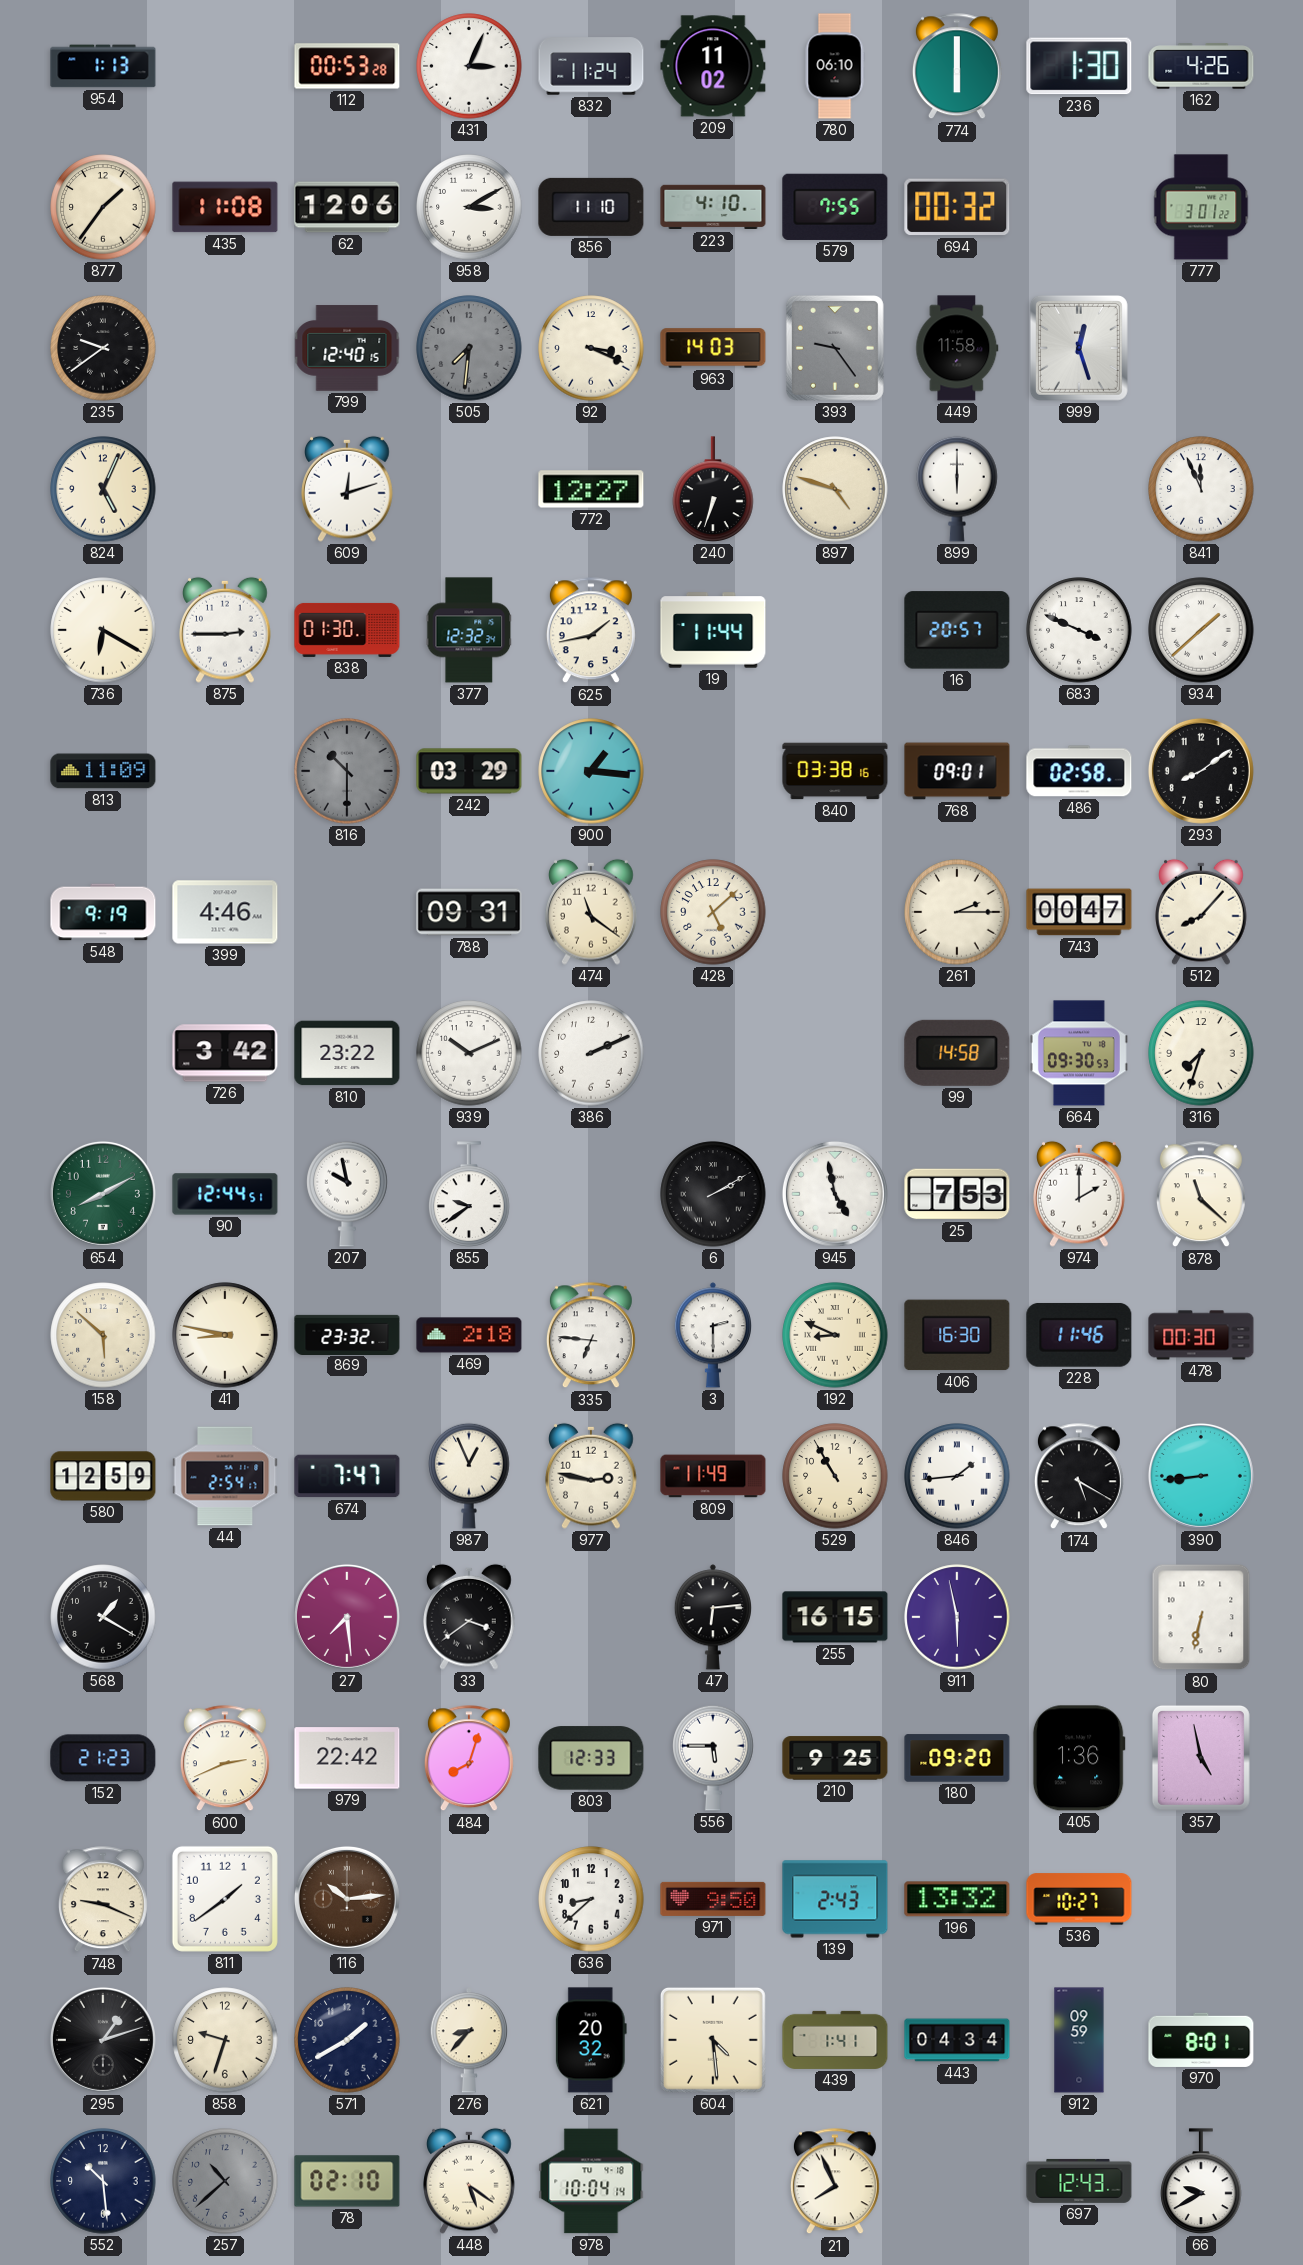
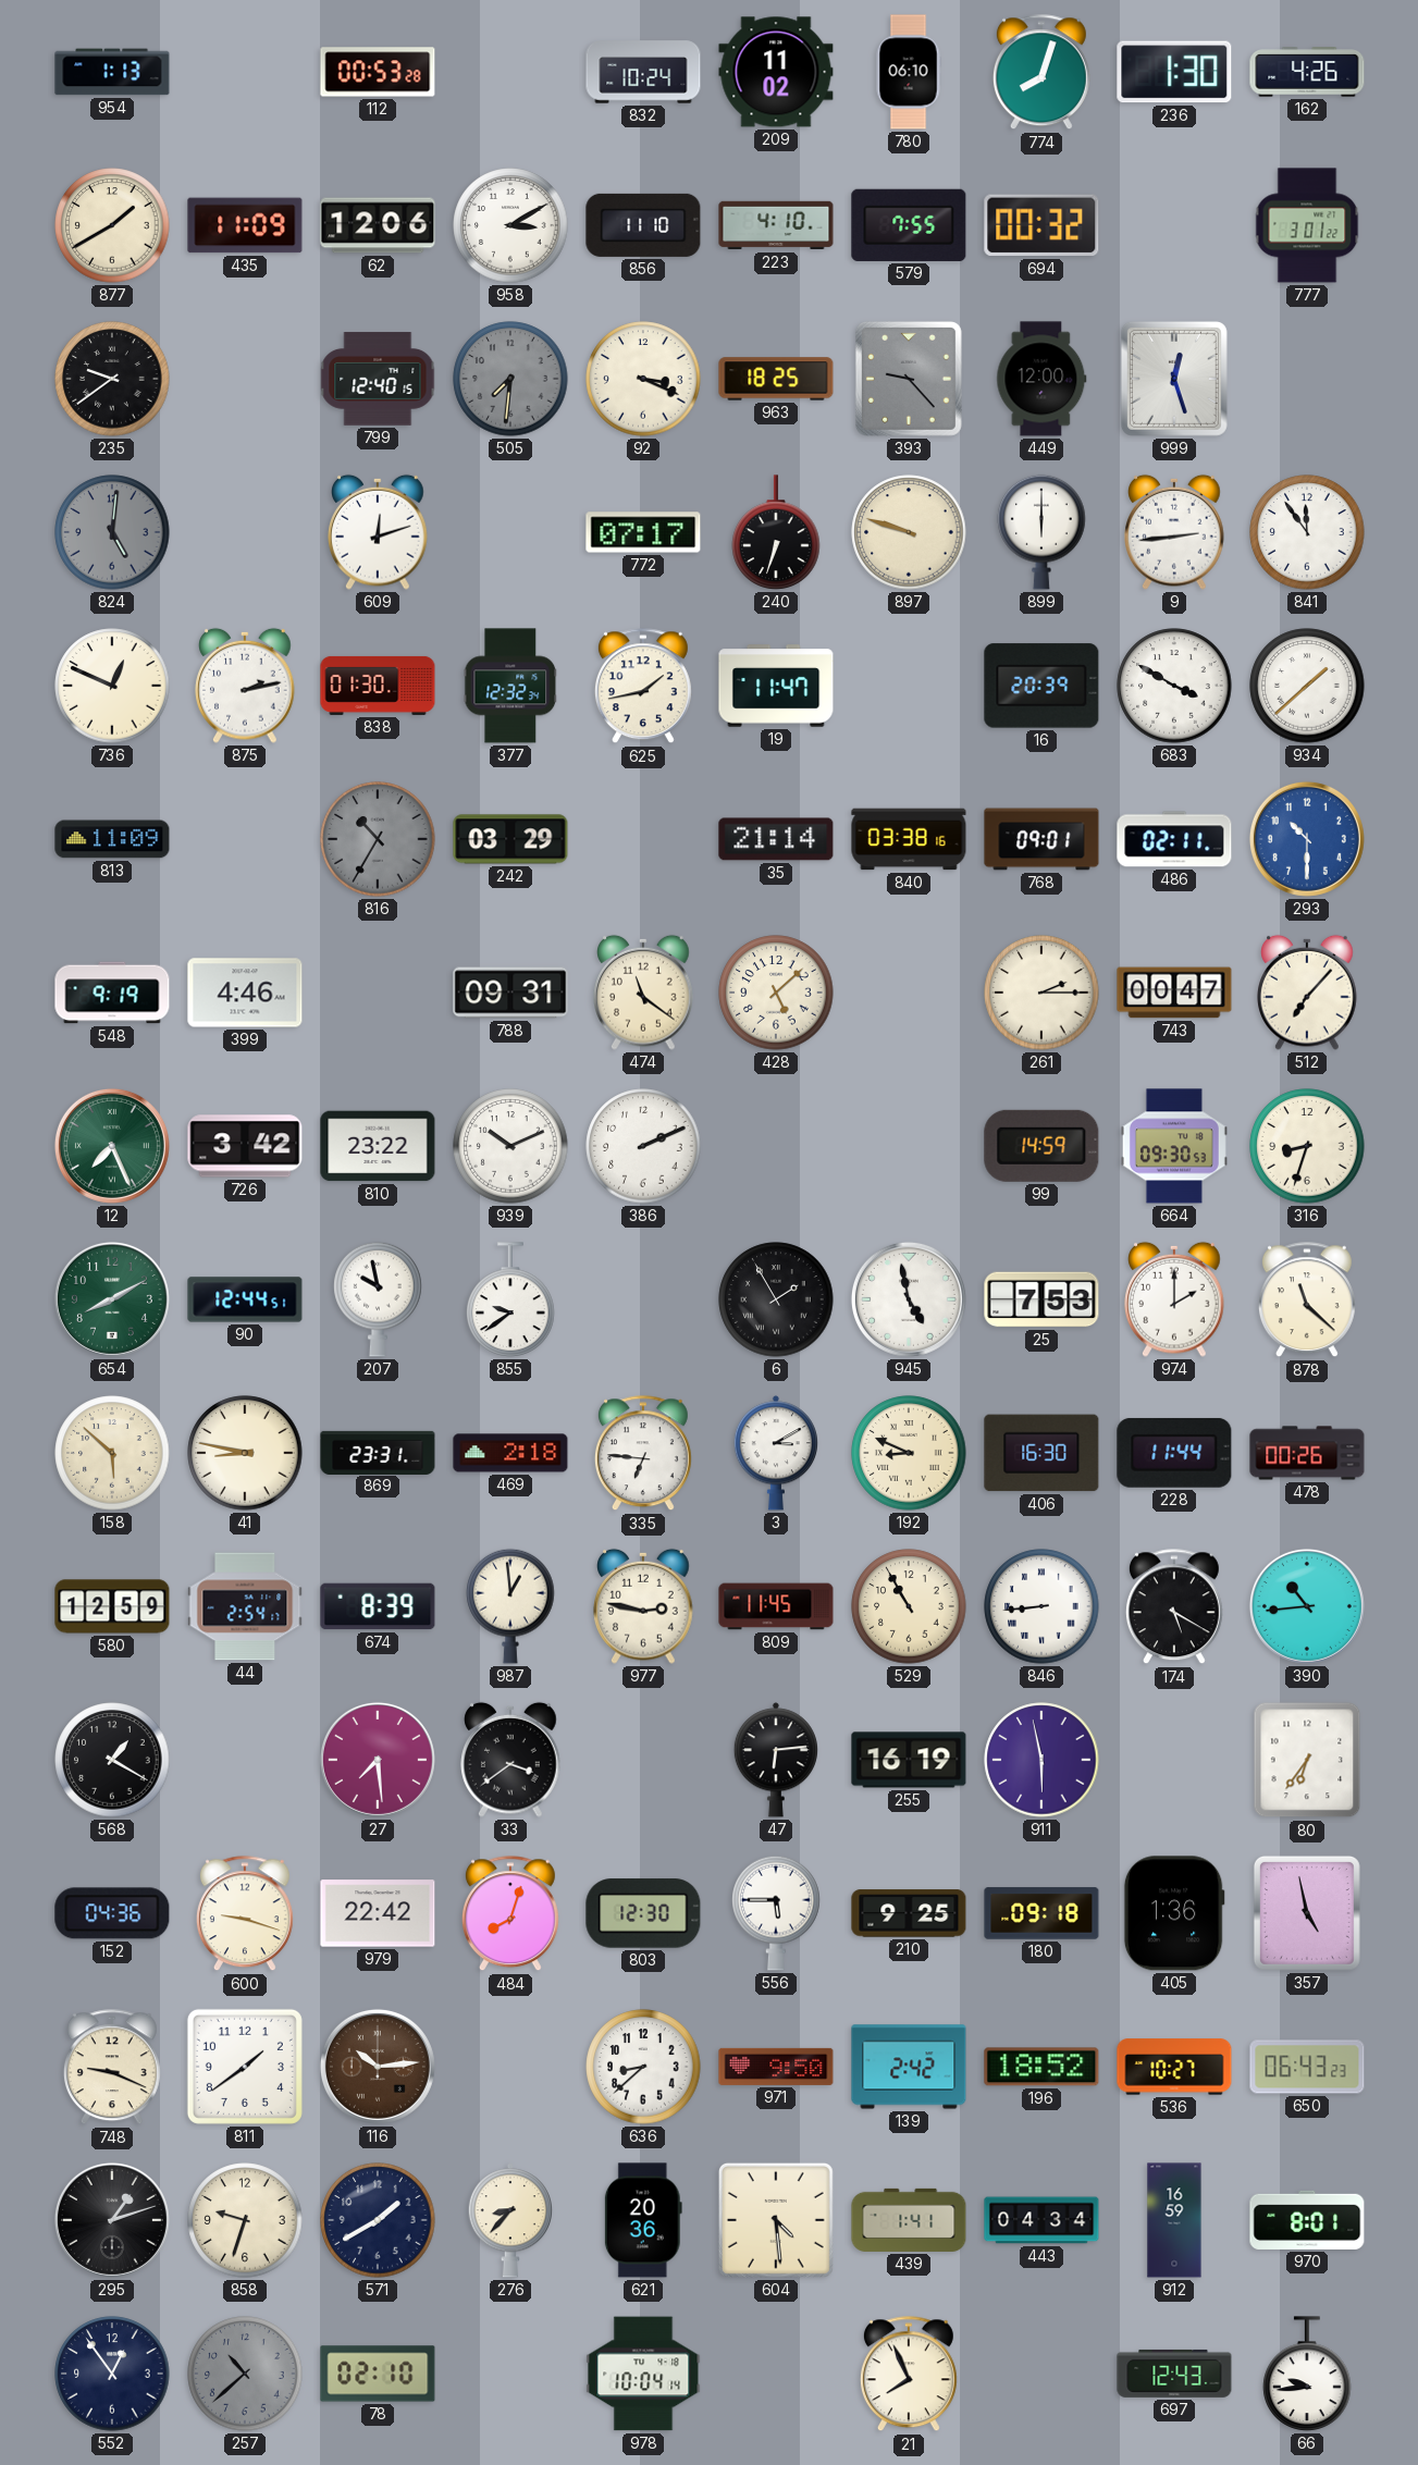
431: 3:04 -> none (469, 66)
832: 11:24 -> 10:24 (643, 72)
774: 6:00 -> 8:03 (1041, 73)
877: 1:36 -> 1:40 (112, 225)
435: 11:08 -> 11:09 (245, 225)
963: 14:03 -> 18:25 (776, 379)
393: 9:24 -> 9:23 (909, 379)
449: 11:58 -> 12:00 (1041, 379)
824: 5:04 -> 5:01 (112, 532)
824 dial: cream -> grey (112, 532)
772: 12:27 -> 07:17 (643, 532)
897: 4:48 -> 9:48 (909, 532)
9: none -> 2:44 (1174, 532)
841: 11:56 -> 11:54 (1307, 532)
736: 6:20 -> 12:49 (112, 686)
875: 2:45 -> 2:13 (245, 686)
19: 11:44 -> 11:47 (776, 686)
16: 20:57 -> 20:39 (1041, 686)
683: 3:49 -> 3:50 (1174, 686)
816: 10:30 -> 10:35 (378, 839)
900: 1:16 -> none (591, 771)
35: none -> 21:14 (776, 839)
486: 02:58 -> 02:11 (1174, 839)
293: 8:09 -> 10:30 (1307, 839)
293 dial: black -> blue (1307, 839)
512: 8:07 -> 7:07 (1307, 993)
12: none -> 7:26 (112, 1146)
99: 14:58 -> 14:59 (1041, 1146)
316: 7:33 -> 8:33 (1307, 1146)
6: 2:10 -> 1:55 (776, 1299)
869: 23:32 -> 23:31 (378, 1452)
3: 2:30 -> 3:10 (775, 1453)
228: 11:46 -> 11:44 (1174, 1453)
478: 00:30 -> 00:26 (1307, 1453)
674: 7:47 -> 8:39 (378, 1606)
987: 12:56 -> 12:59 (510, 1606)
809: 11:49 -> 11:45 (776, 1606)
846: 1:44 -> 8:44 (1041, 1606)
390: 8:44 -> 10:44 (1307, 1606)
255: 16:15 -> 16:19 (909, 1760)
80: 6:32 -> 6:36 (1307, 1760)
152: 21:23 -> 04:36 (112, 1913)
600: 2:41 -> 9:18 (245, 1914)
803: 12:33 -> 12:30 (643, 1913)
180: 09:20 -> 09:18 (1041, 1913)
139: 2:43 -> 2:42 (909, 2067)
196: 13:32 -> 18:52 (1041, 2067)
650: none -> 06:43 (1307, 2067)
621: 20:32 -> 20:36 (643, 2220)
912: 09:59 -> 16:59 (1174, 2220)
552: 10:29 -> 12:54 (112, 2374)
448: 5:21 -> none (469, 2181)
66: 9:40 -> 9:44 (1307, 2374)
